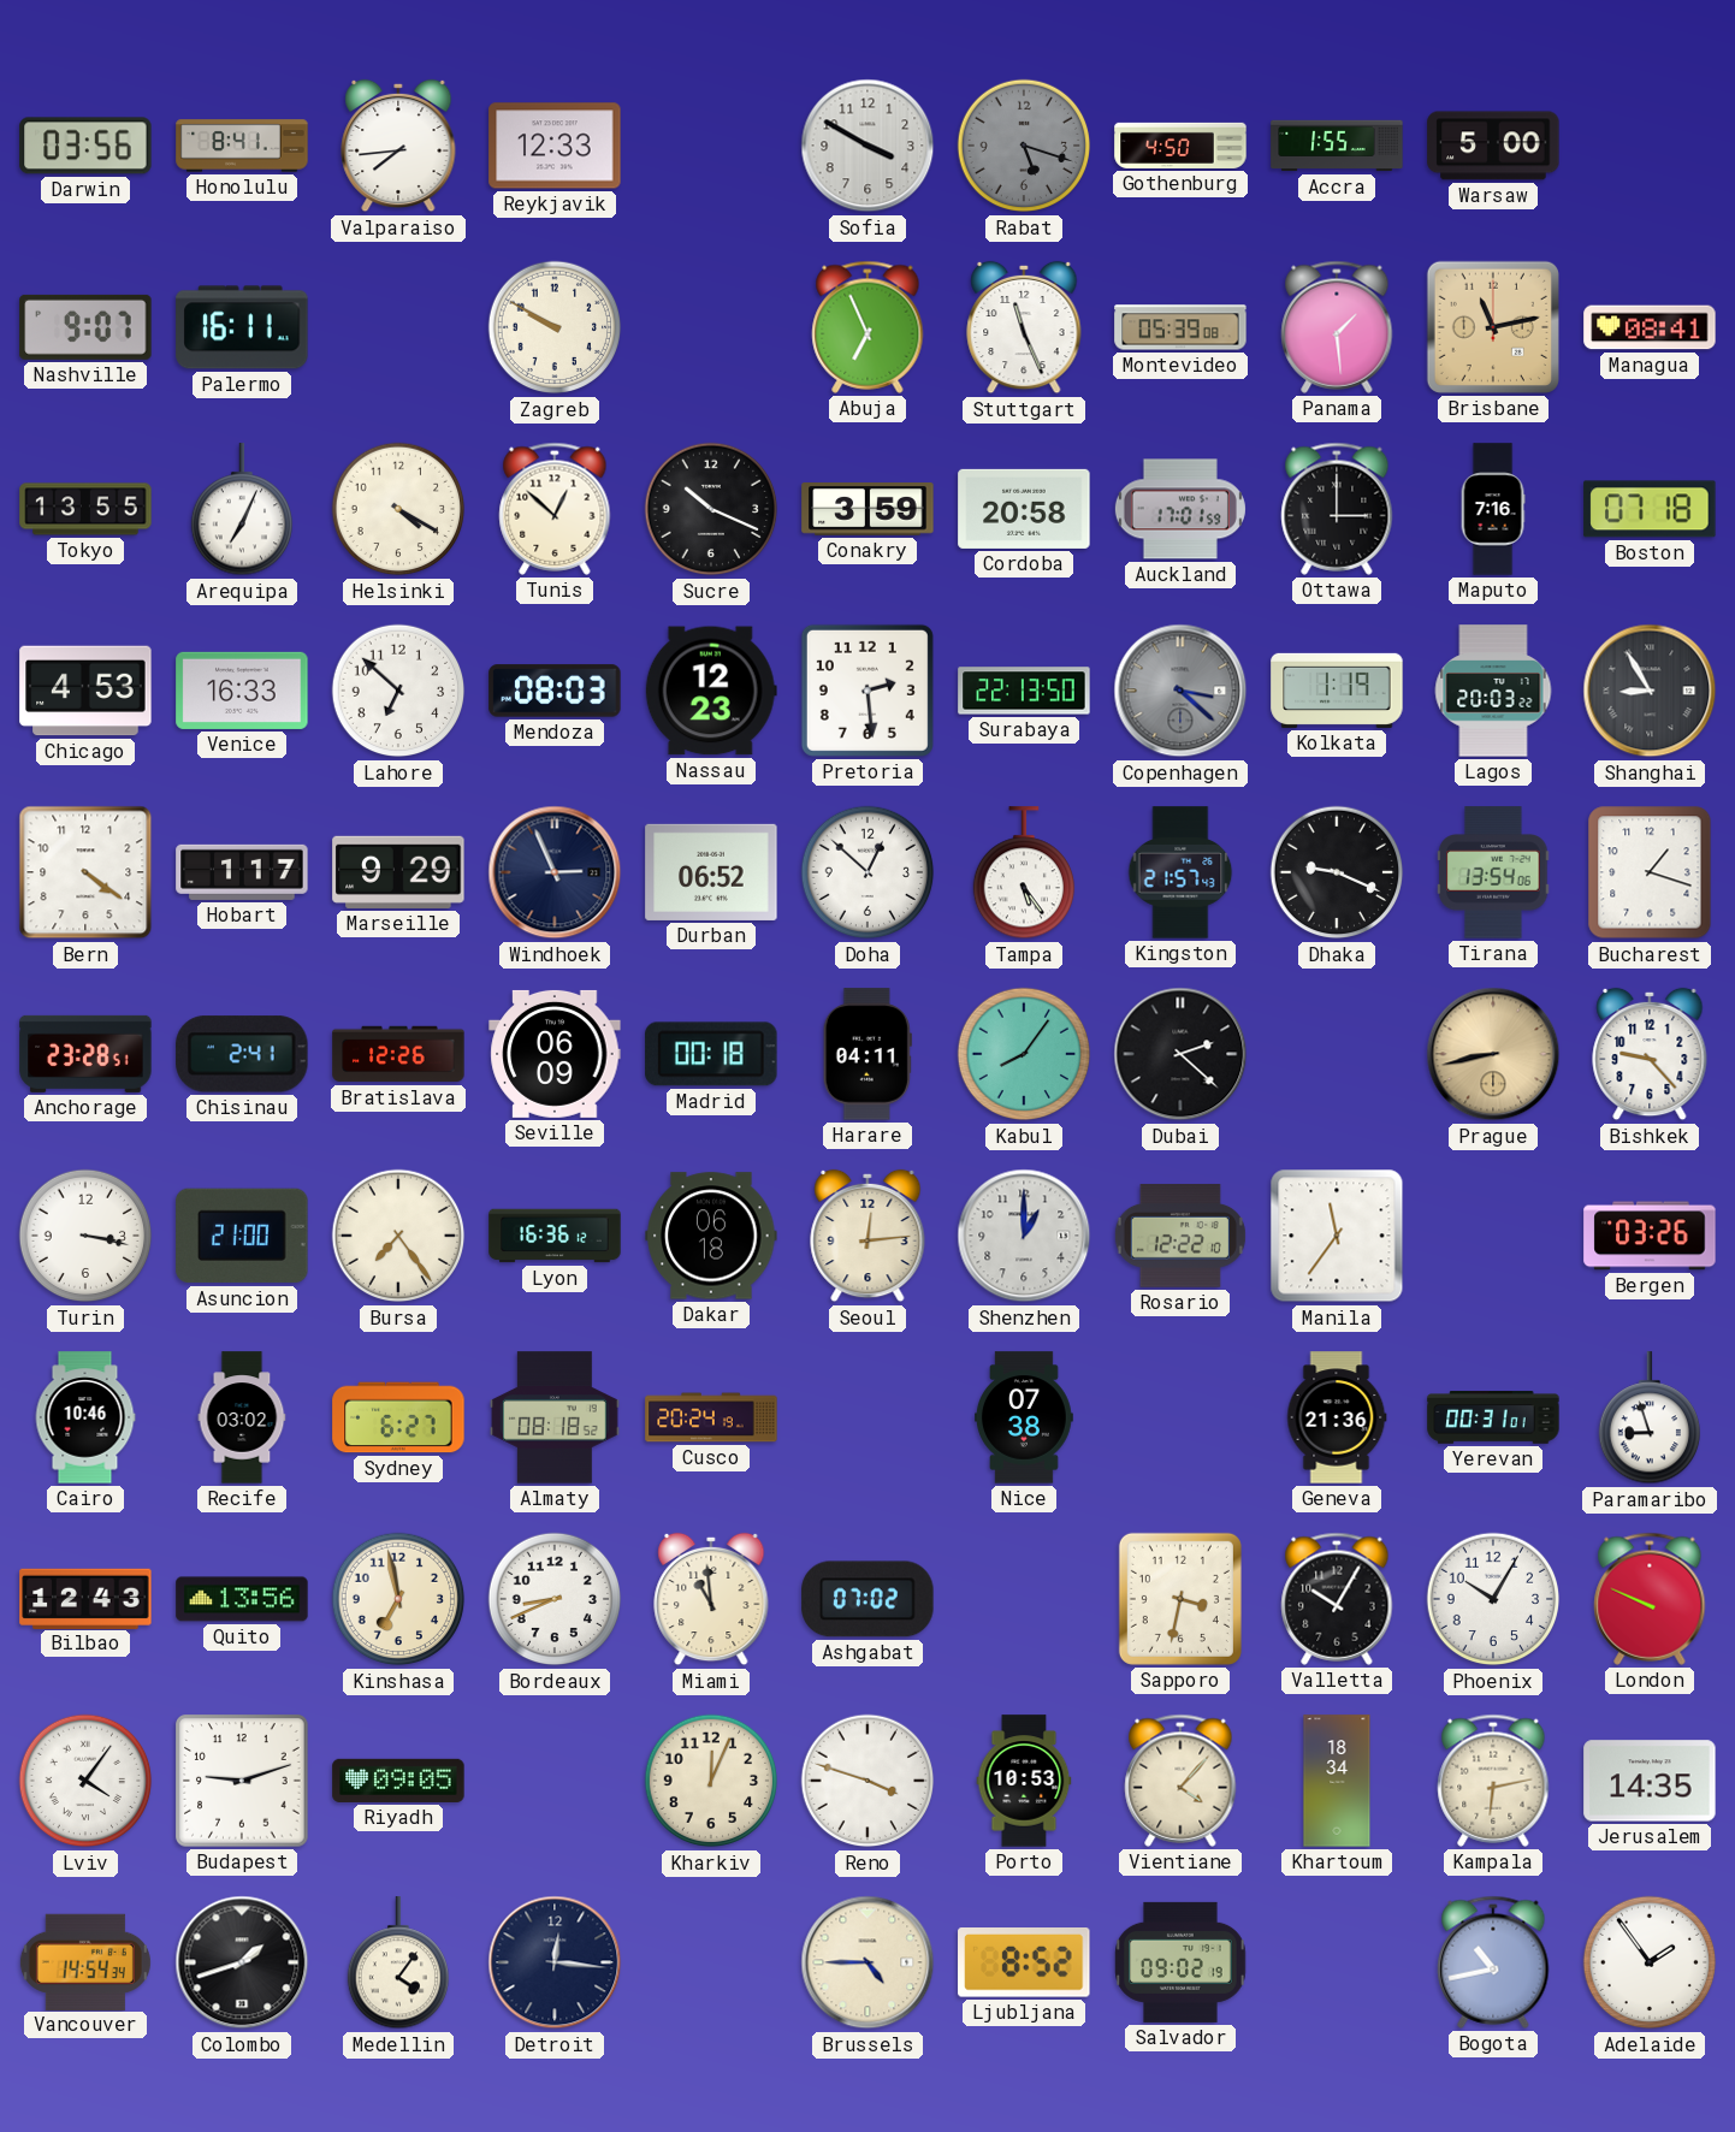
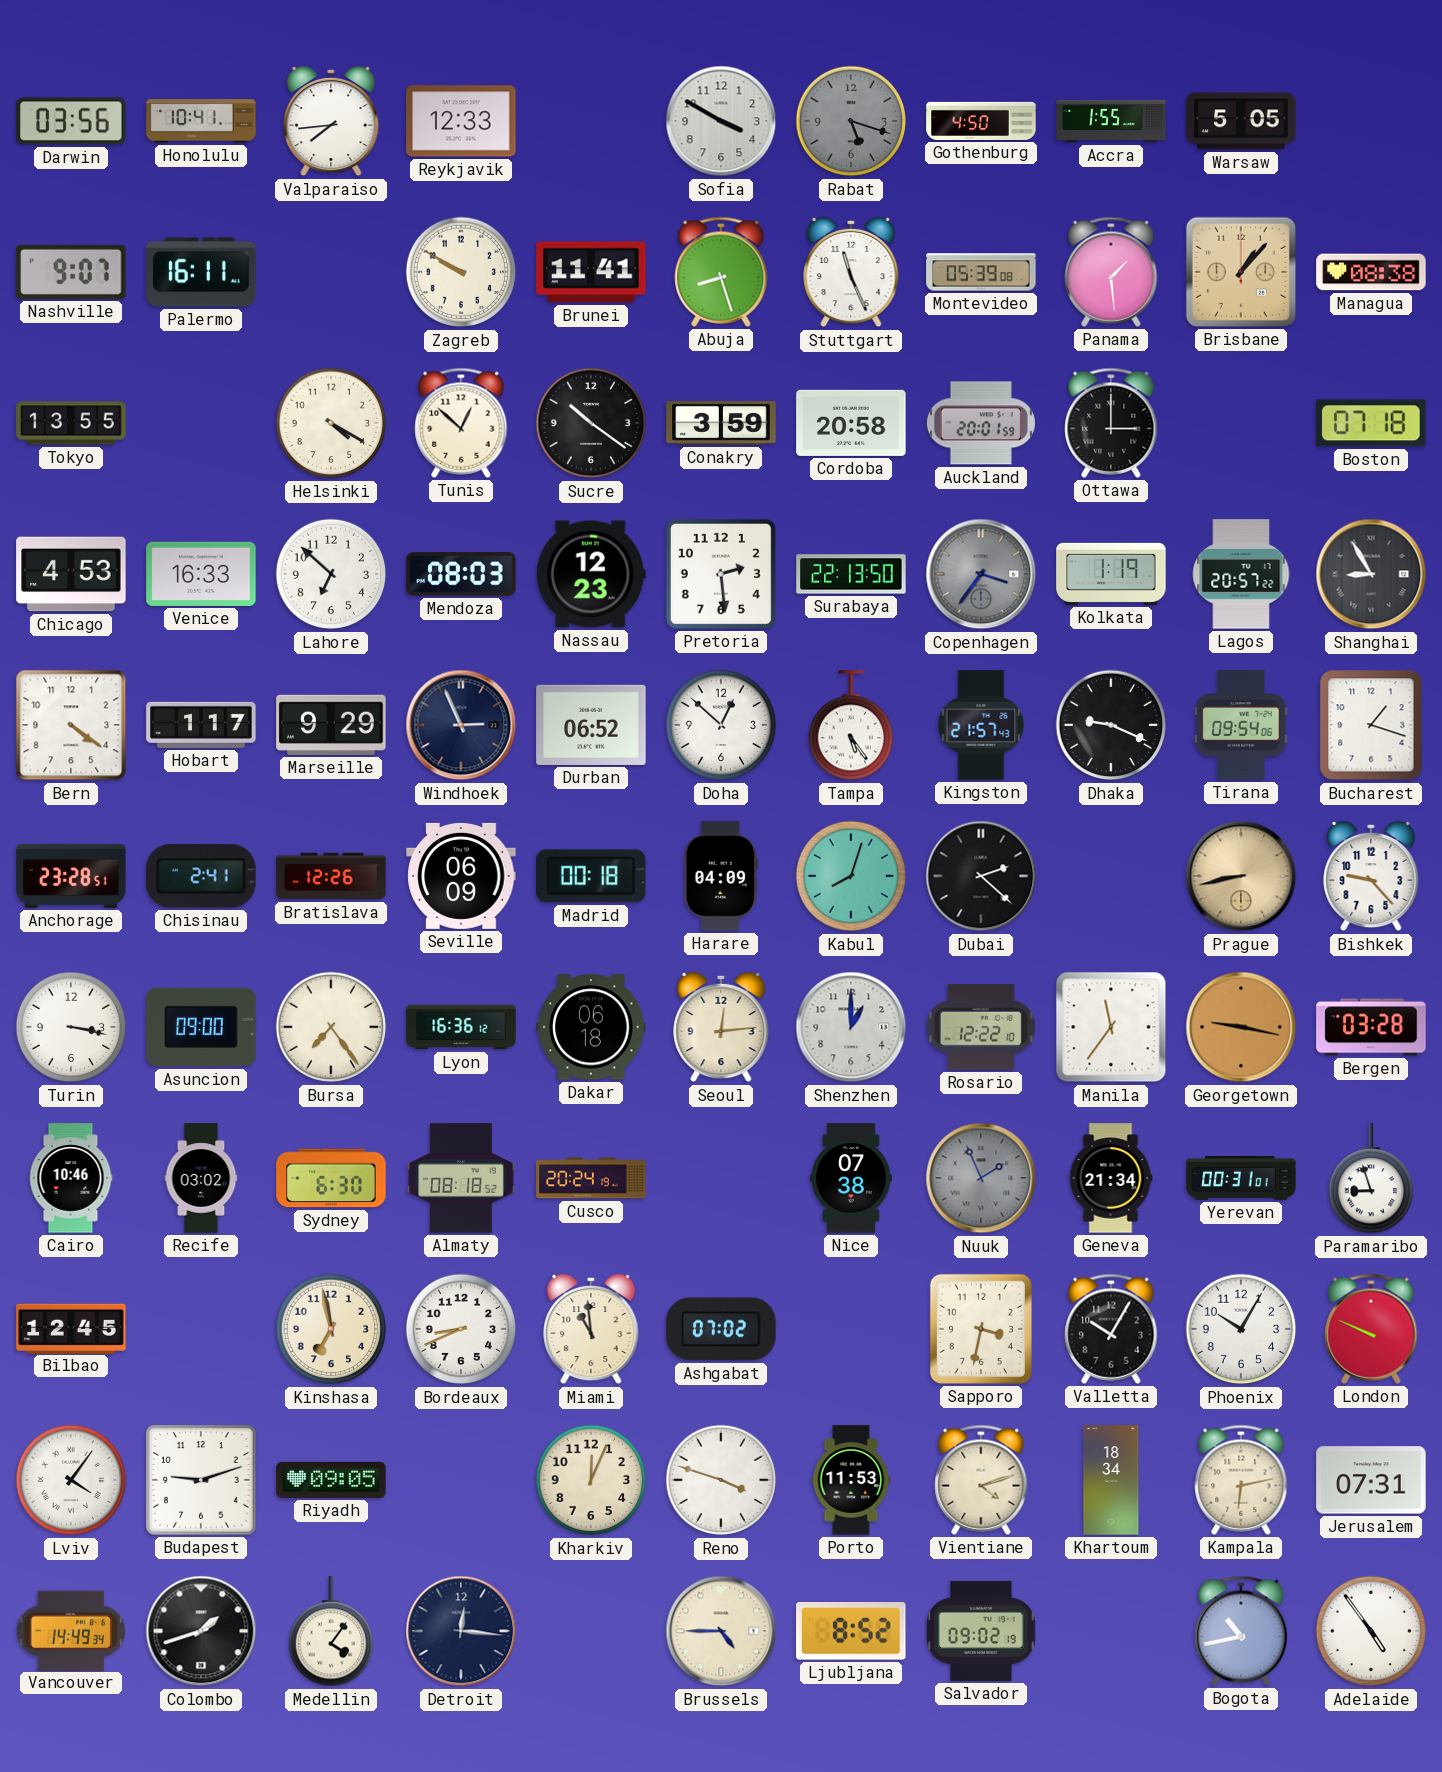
Honolulu: 8:41 -> 10:41 (201, 121)
Warsaw: 5:00 -> 5:05 (1241, 121)
Brunei: none -> 11:41 (591, 272)
Abuja: 6:56 -> 8:27 (721, 272)
Brisbane: 11:13 -> 1:07 (1241, 272)
Managua: 08:41 -> 08:38 (1371, 272)
Arequipa: 7:04 -> none (241, 510)
Sucre: 10:19 -> 10:21 (591, 423)
Auckland: 17:01 -> 20:01 (981, 423)
Maputo: 7:16 -> none (1493, 509)
Copenhagen: 3:22 -> 3:36 (981, 574)
Lagos: 20:03 -> 20:57 (1241, 574)
Tirana: 13:54 -> 09:54 (1241, 725)
Harare: 04:11 -> 04:09 (721, 876)
Kabul: 8:06 -> 8:03 (851, 876)
Asuncion: 21:00 -> 09:00 (201, 1027)
Georgetown: none -> 9:17 (1241, 1027)
Bergen: 03:26 -> 03:28 (1371, 1027)
Sydney: 6:27 -> 6:30 (331, 1178)
Nuuk: none -> 1:56 (981, 1178)
Geneva: 21:36 -> 21:34 (1111, 1178)
Bilbao: 12:43 -> 12:45 (71, 1328)
Quito: 13:56 -> none (242, 1599)
Porto: 10:53 -> 11:53 (851, 1480)
Vientiane: 4:07 -> 4:12 (981, 1480)
Jerusalem: 14:35 -> 07:31 (1371, 1480)
Vancouver: 14:54 -> 14:49 (71, 1630)
Adelaide: 1:54 -> 4:54 (1371, 1631)
